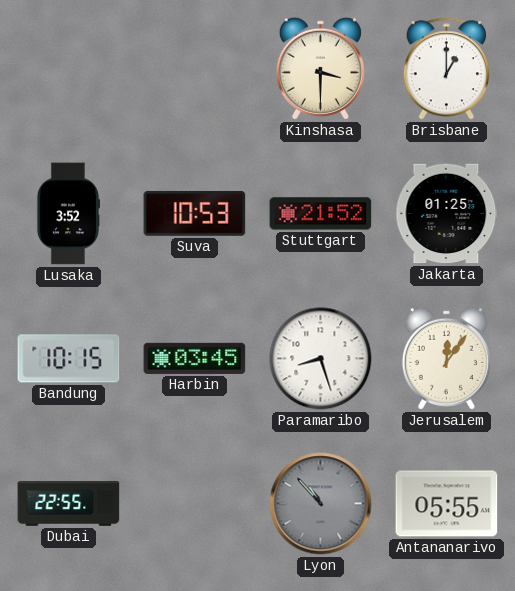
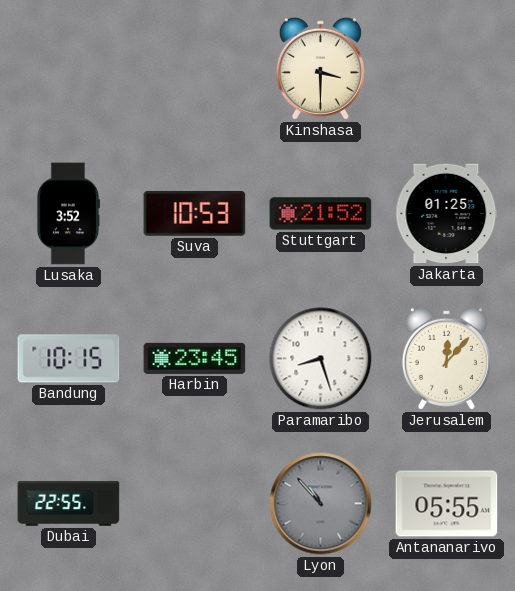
Brisbane: 1:00 -> none (446, 69)
Harbin: 03:45 -> 23:45 (195, 358)
Jerusalem: 12:06 -> 12:07 (446, 358)
